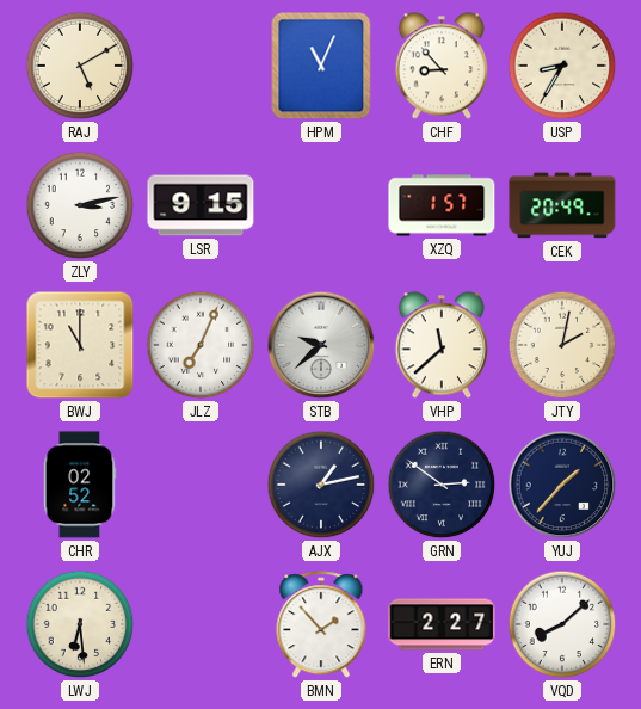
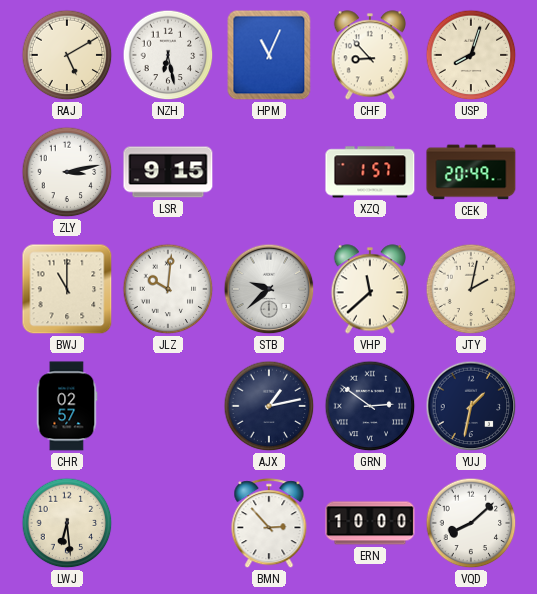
NZH: none -> 6:28 (168, 55)
USP: 8:35 -> 8:03 (471, 55)
JLZ: 7:04 -> 10:01 (168, 289)
CHR: 02:52 -> 02:57 (67, 406)
YUJ: 1:37 -> 1:32 (471, 406)
BMN: 1:53 -> 2:53 (269, 524)
ERN: 2:27 -> 10:00 (370, 523)
